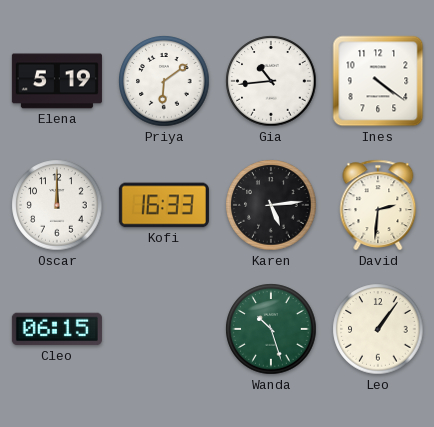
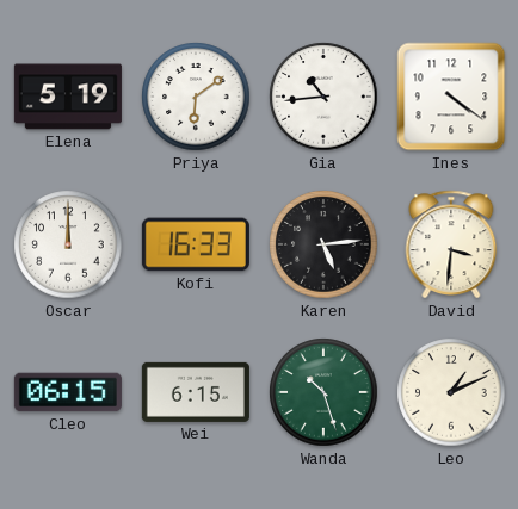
David: 2:31 -> 3:31 (451, 244)
Wei: none -> 6:15 (196, 392)
Leo: 1:06 -> 1:11 (451, 392)
